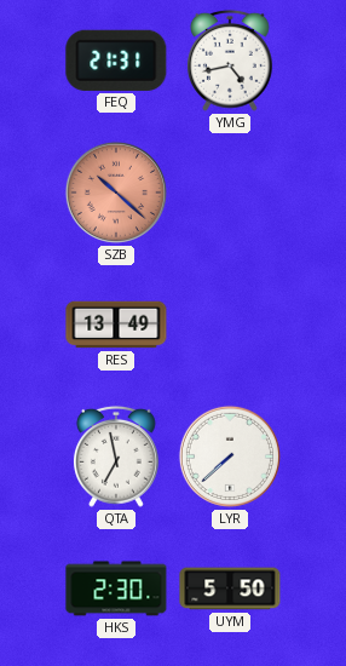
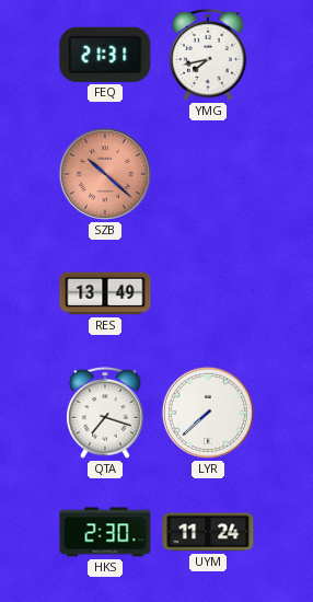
YMG: 4:43 -> 7:43 (208, 55)
QTA: 6:58 -> 7:18 (105, 413)
UYM: 5:50 -> 11:24 (208, 532)
